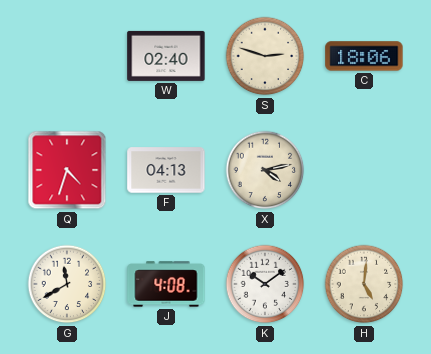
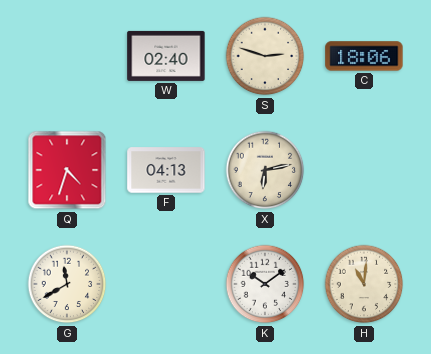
X: 4:13 -> 6:13 (265, 170)
J: 4:08 -> none (166, 284)
H: 5:01 -> 11:01 (364, 284)
